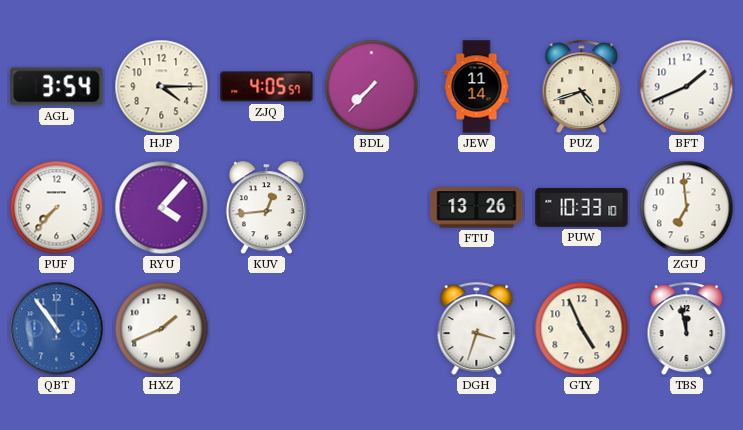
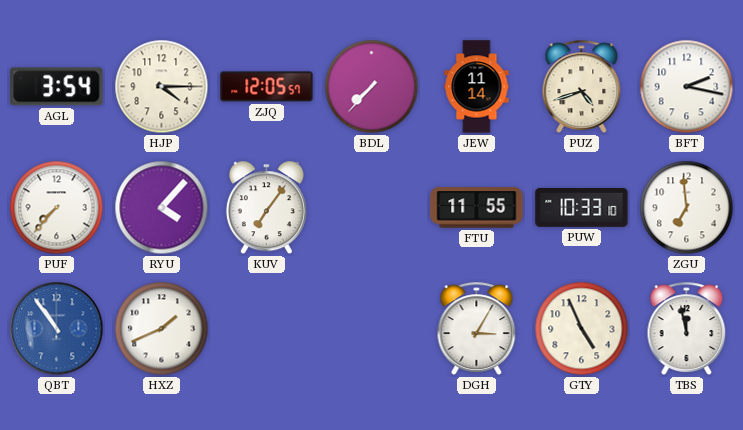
ZJQ: 4:05 -> 12:05 (267, 87)
BFT: 1:41 -> 2:17 (687, 87)
KUV: 12:44 -> 7:06 (266, 208)
FTU: 13:26 -> 11:55 (477, 208)
DGH: 3:33 -> 3:05 (477, 328)
